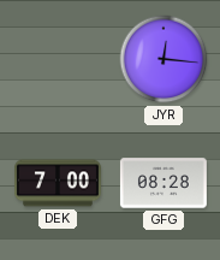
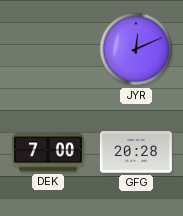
JYR: 12:16 -> 12:11 (136, 49)
GFG: 08:28 -> 20:28 (136, 152)
